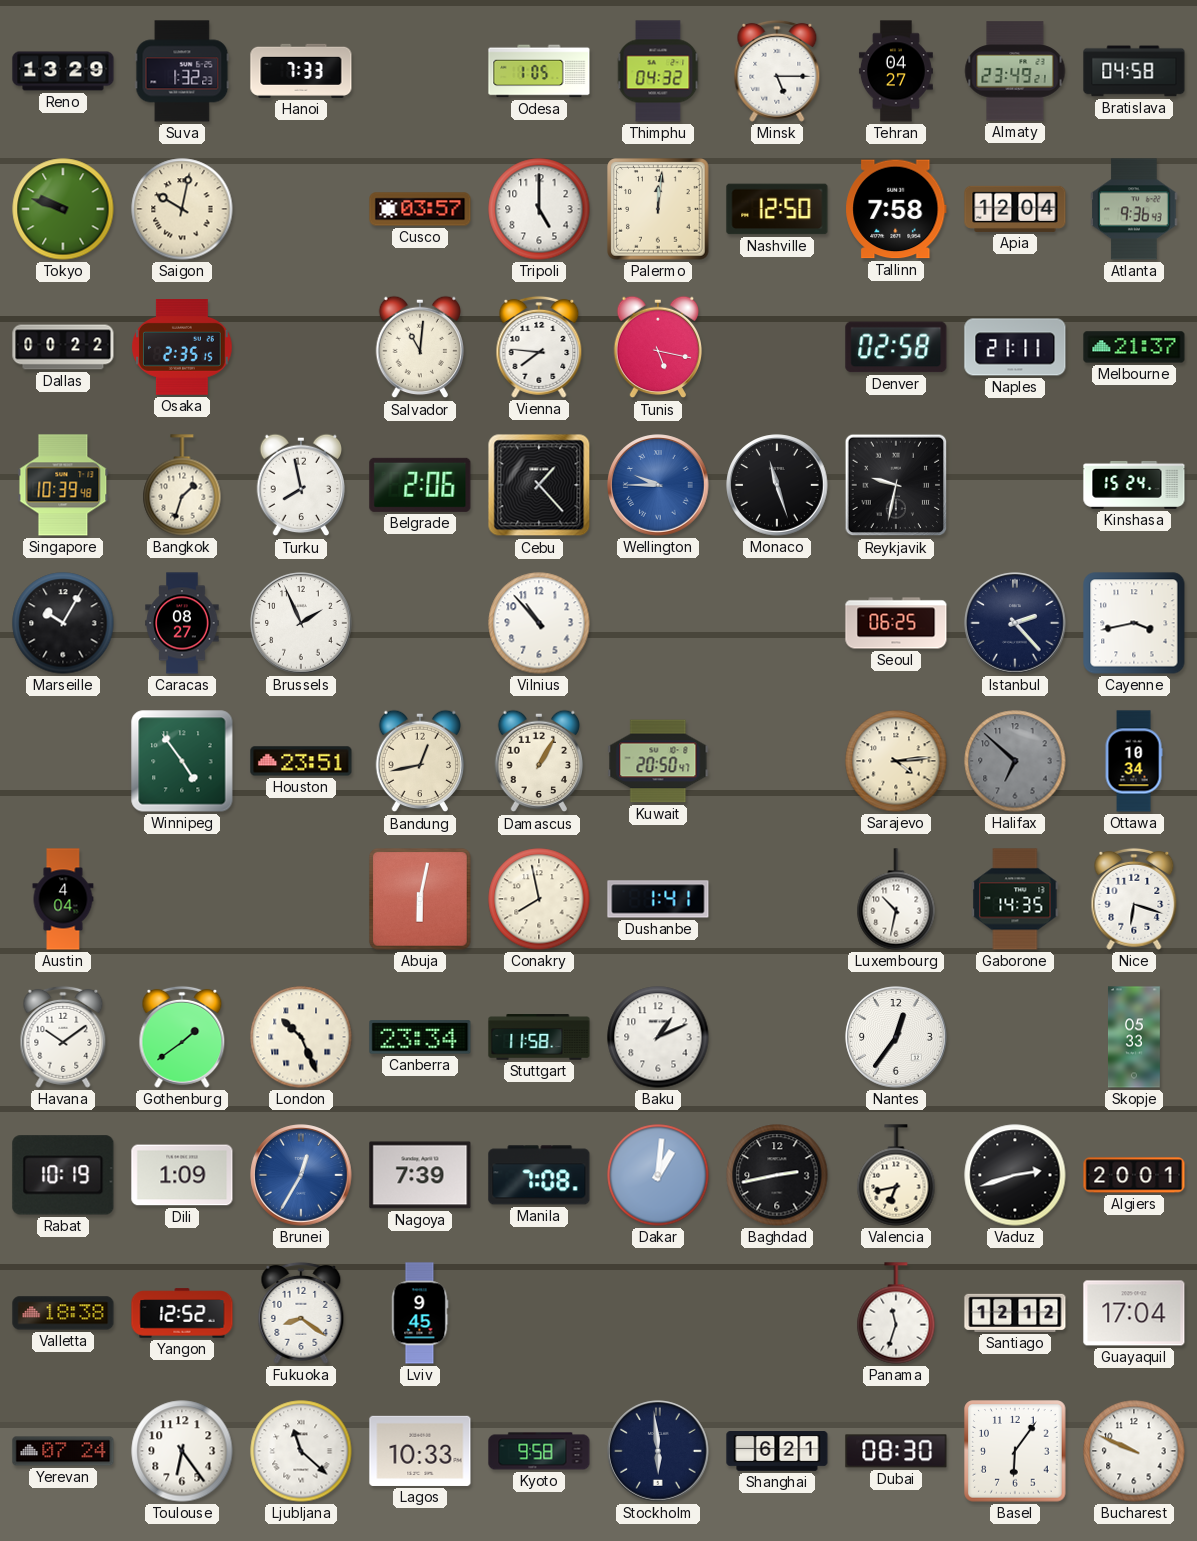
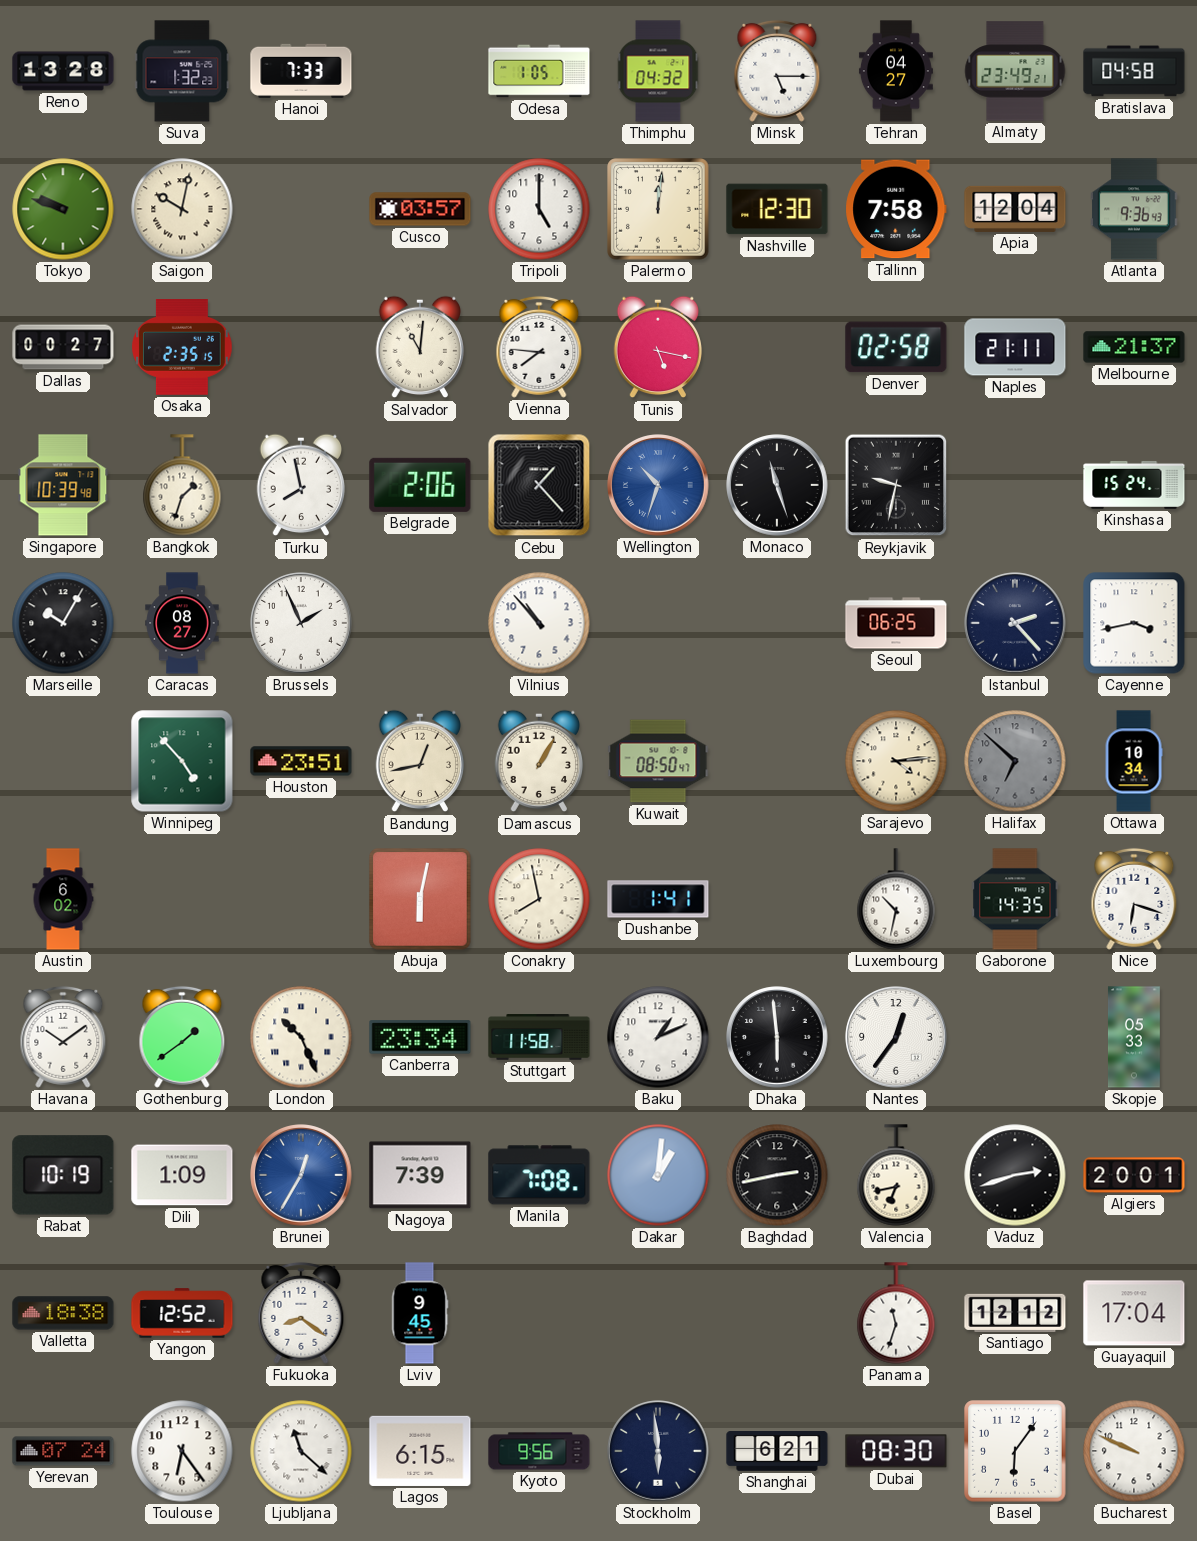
Reno: 13:29 -> 13:28 (63, 71)
Nashville: 12:50 -> 12:30 (777, 209)
Dallas: 00:22 -> 00:27 (63, 347)
Wellington: 9:45 -> 10:33 (658, 485)
Winnipeg: 4:54 -> 4:53 (182, 761)
Kuwait: 20:50 -> 08:50 (658, 761)
Austin: 4:04 -> 6:02 (63, 899)
Dhaka: none -> 5:59 (777, 1037)
Lagos: 10:33 -> 6:15 (420, 1451)
Kyoto: 9:58 -> 9:56 (539, 1451)
